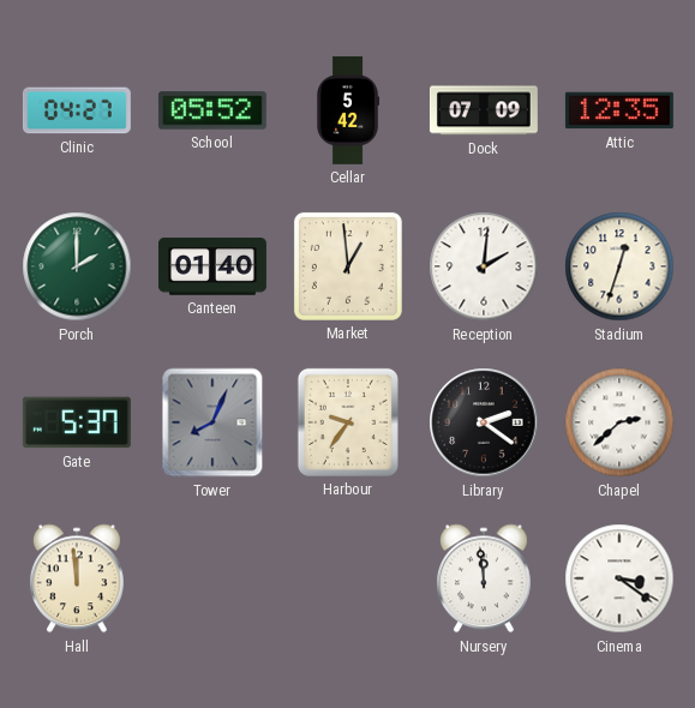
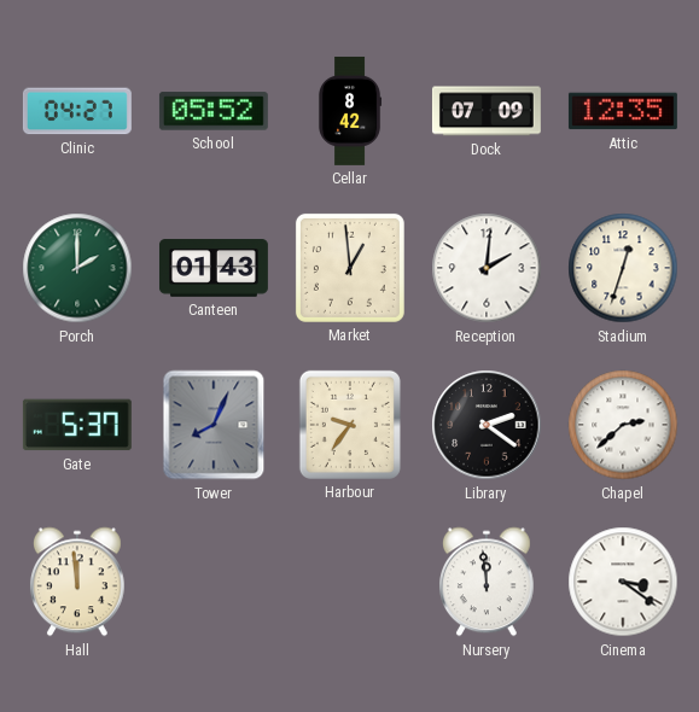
Cellar: 5:42 -> 8:42 (350, 111)
Canteen: 01:40 -> 01:43 (214, 268)
